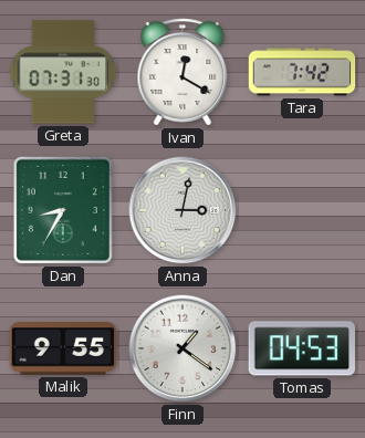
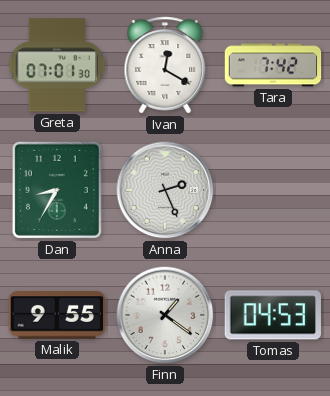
Greta: 07:31 -> 07:01 (57, 65)
Anna: 3:02 -> 2:26 (165, 190)
